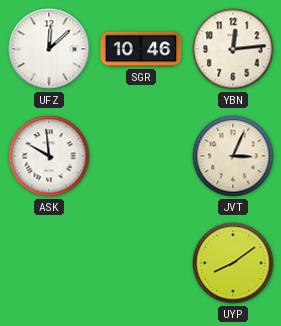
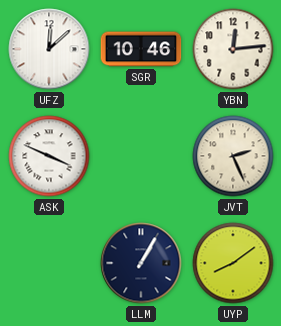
ASK: 9:59 -> 3:49 (49, 156)
JVT: 3:04 -> 2:26 (233, 156)
LLM: none -> 1:05 (141, 263)
